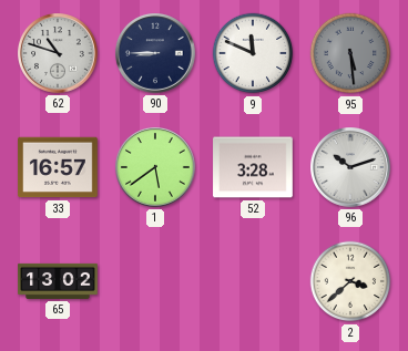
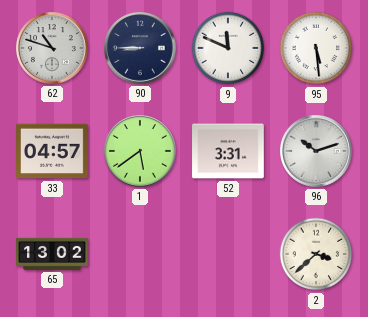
95 dial: grey -> white (316, 48)
33: 16:57 -> 04:57 (52, 151)
52: 3:28 -> 3:31 (228, 151)
